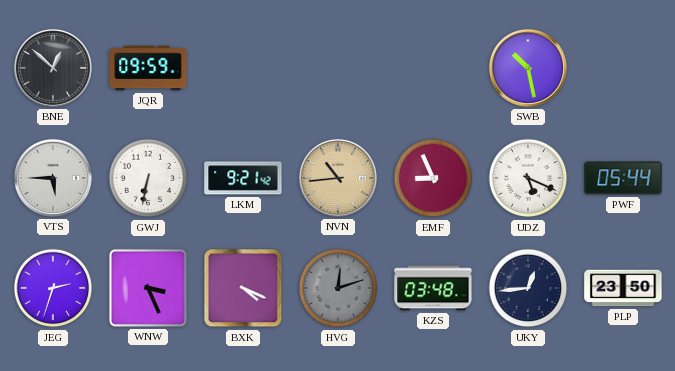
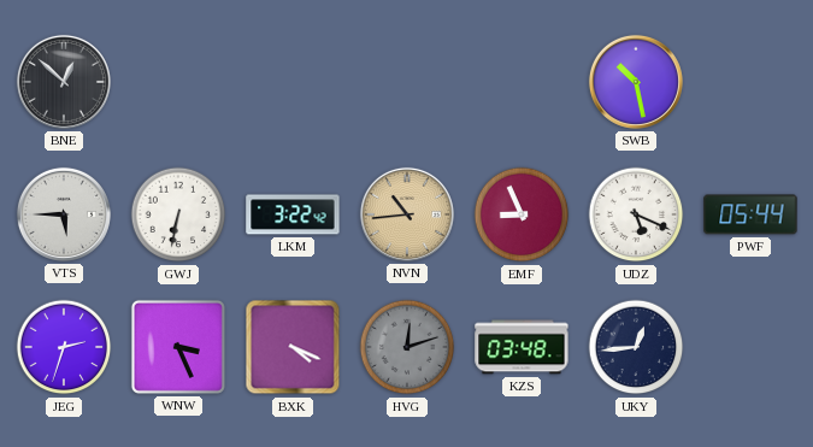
JQR: 09:59 -> none (148, 68)
LKM: 9:21 -> 3:22 (293, 214)
PLP: 23:50 -> none (623, 288)
